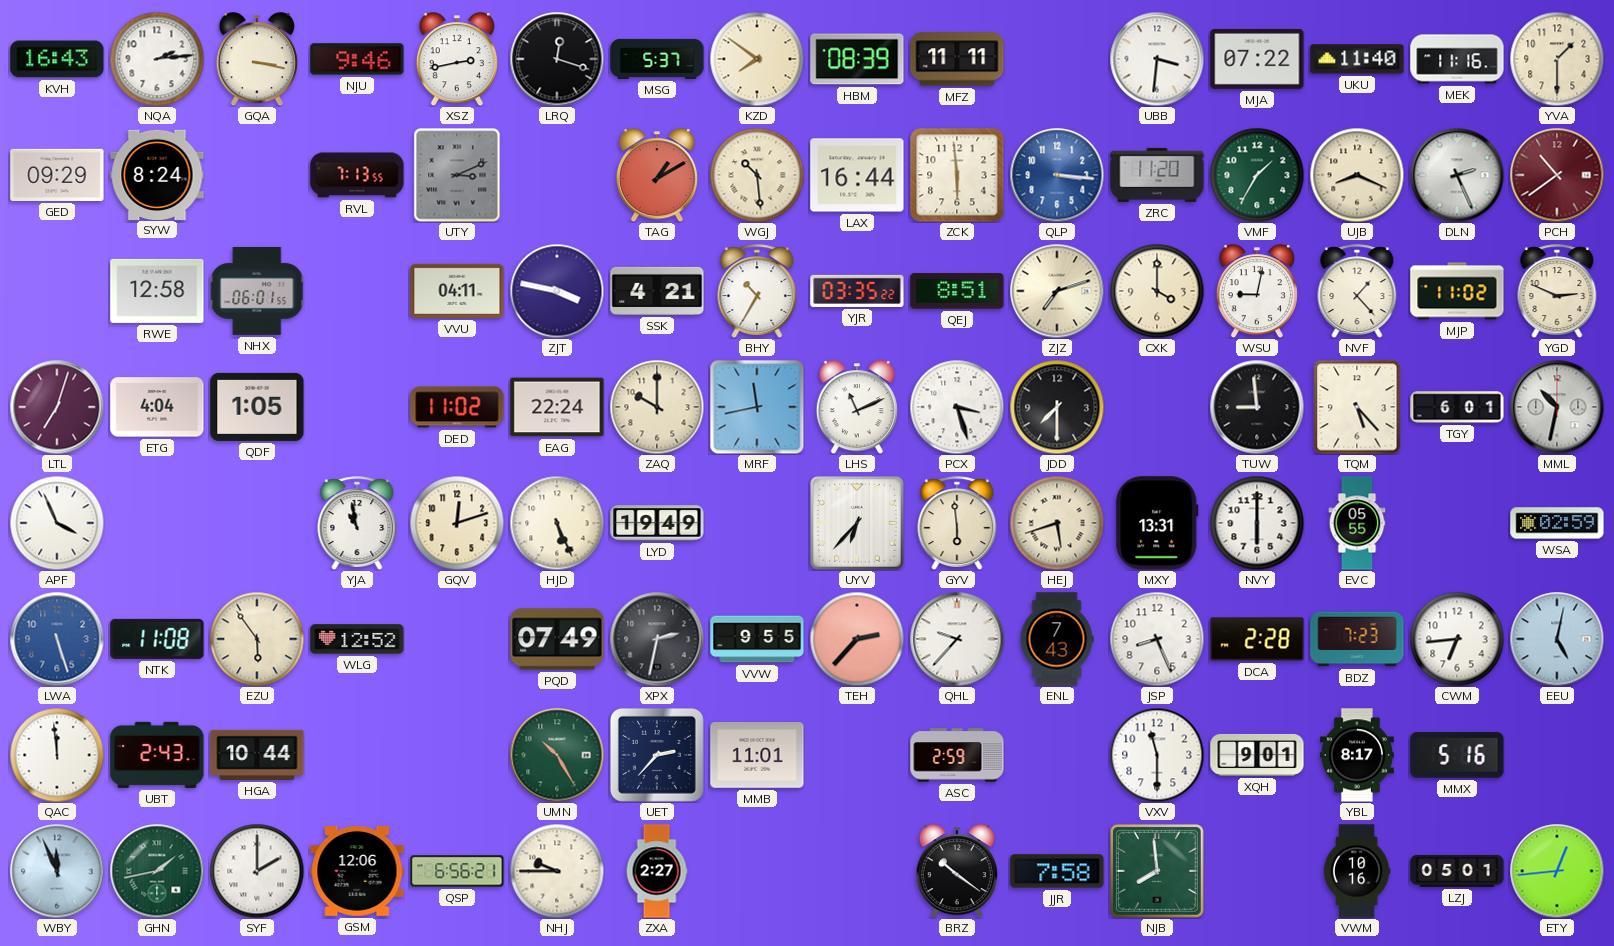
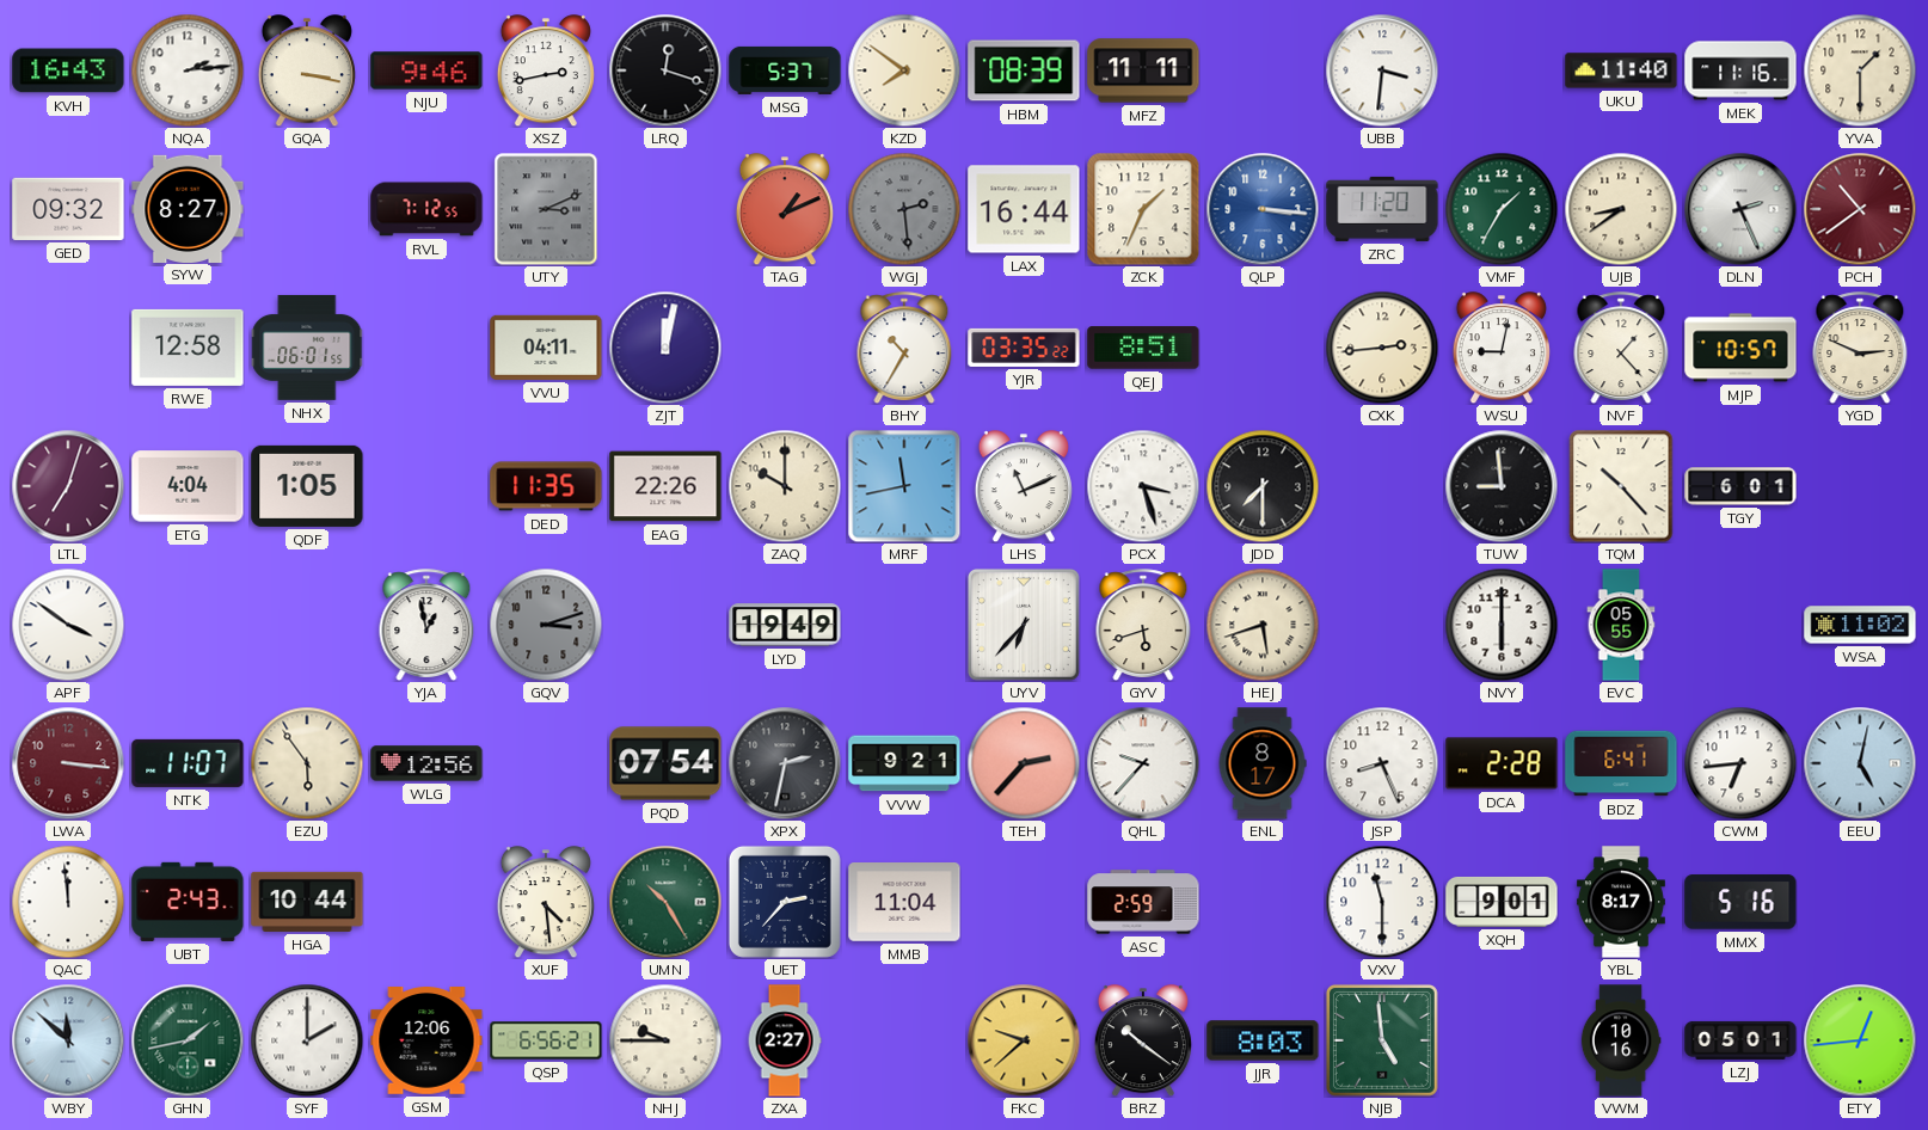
MJA: 07:22 -> none (1257, 59)
GED: 09:29 -> 09:32 (68, 209)
SYW: 8:24 -> 8:27 (188, 208)
RVL: 7:13 -> 7:12 (426, 209)
TAG: 1:10 -> 1:11 (785, 209)
WGJ: 10:29 -> 2:29 (904, 209)
WGJ dial: cream -> grey (904, 209)
ZCK: 5:59 -> 1:34 (1143, 209)
UJB: 8:19 -> 8:39 (1621, 209)
ZJT: 3:47 -> 12:02 (665, 348)
SSK: 4:21 -> none (657, 291)
ZJZ: 7:12 -> none (1057, 291)
CXK: 4:00 -> 2:44 (1382, 348)
MJP: 11:02 -> 10:57 (1740, 348)
DED: 11:02 -> 11:35 (546, 486)
EAG: 22:24 -> 22:26 (665, 486)
TQM: 5:23 -> 10:23 (1621, 486)
MML: 10:32 -> none (1557, 407)
APF: 3:56 -> 3:51 (68, 625)
YJA: 10:58 -> 12:58 (426, 625)
GQV: 12:12 -> 3:12 (546, 625)
GQV dial: cream -> grey (546, 625)
HJD: 5:26 -> none (557, 523)
GYV: 5:59 -> 5:42 (1143, 625)
MXY: 13:31 -> none (1157, 523)
WSA: 02:59 -> 11:02 (1860, 625)
LWA: 5:27 -> 3:16 (68, 763)
LWA dial: blue -> burgundy (68, 763)
NTK: 11:08 -> 11:07 (188, 763)
WLG: 12:52 -> 12:56 (426, 763)
PQD: 07:49 -> 07:54 (665, 763)
VVW: 9:55 -> 9:21 (904, 763)
ENL: 7:43 -> 8:17 (1263, 763)
BDZ: 7:23 -> 6:41 (1621, 763)
XUF: none -> 4:29 (546, 902)
MMB: 11:01 -> 11:04 (904, 903)
WBY: 11:56 -> 11:52 (68, 1040)
FKC: none -> 9:38 (1024, 1040)
JJR: 7:58 -> 8:03 (1263, 1040)
NJB: 7:59 -> 4:59 (1382, 1040)
